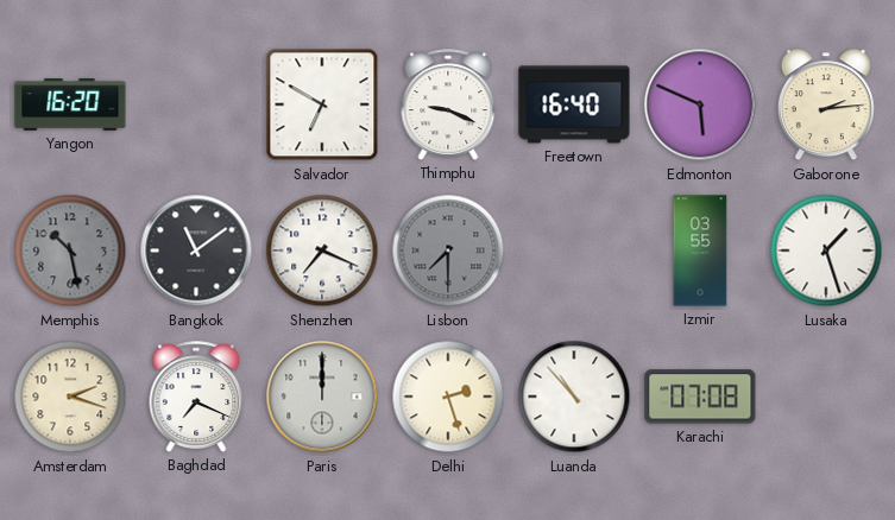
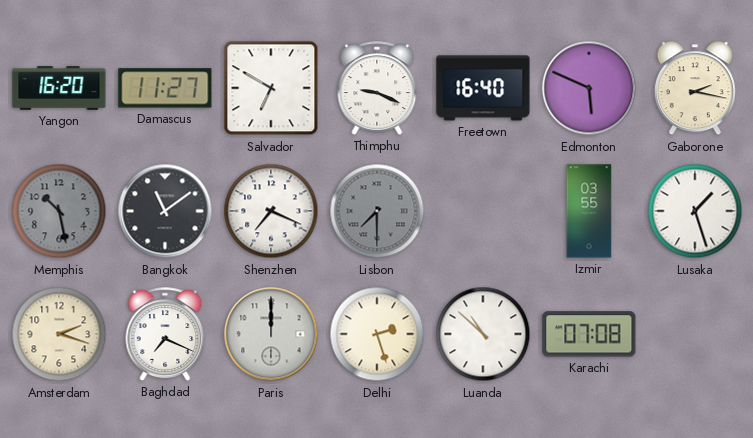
Damascus: none -> 11:27 (165, 88)
Gaborone: 2:14 -> 2:17 (695, 89)
Luanda: 10:53 -> 10:52 (483, 334)
